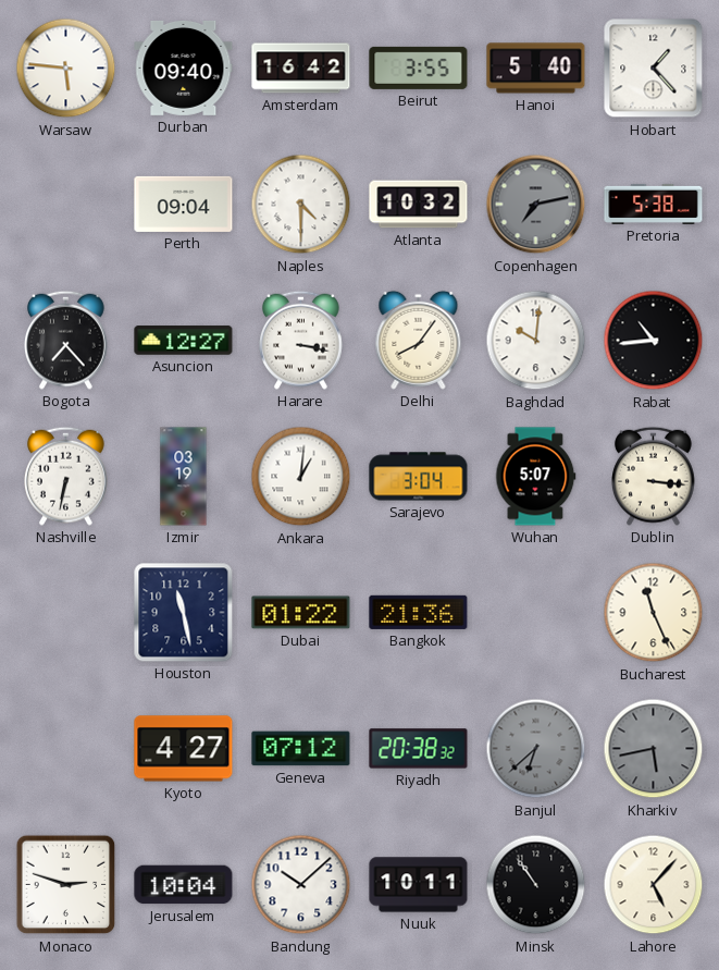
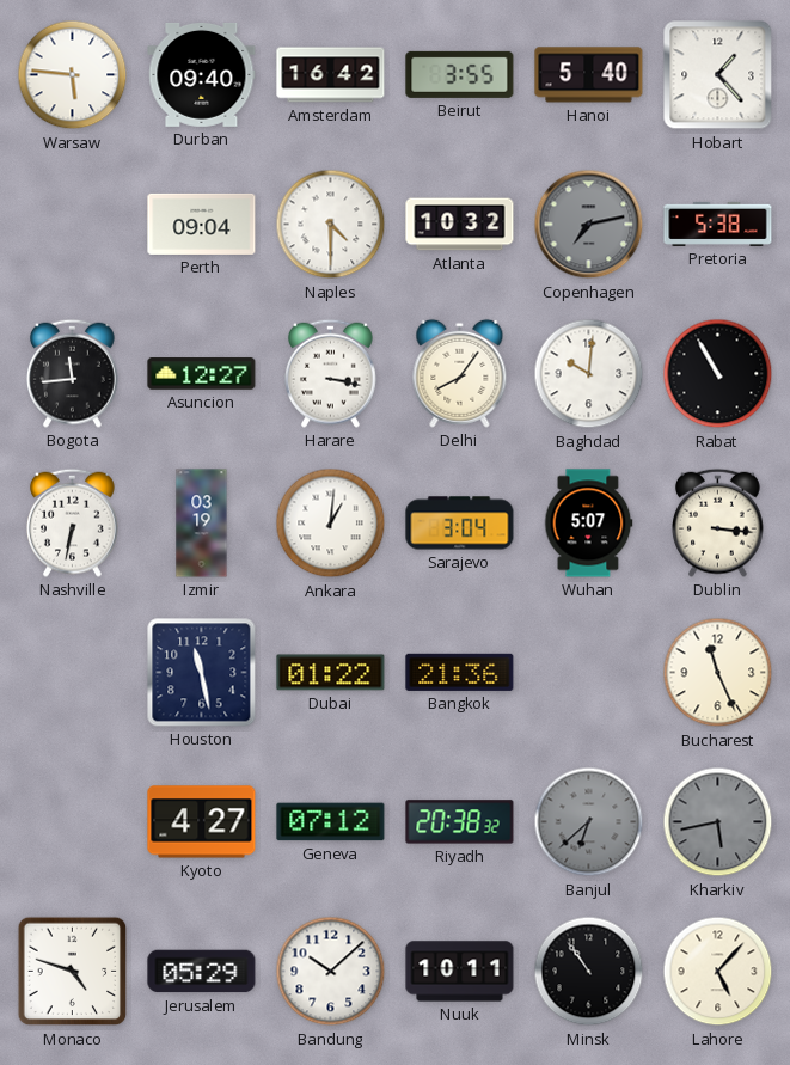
Bogota: 7:23 -> 11:44 (73, 373)
Rabat: 10:44 -> 10:55 (718, 374)
Monaco: 2:48 -> 4:48 (73, 972)
Jerusalem: 10:04 -> 05:29 (202, 972)
